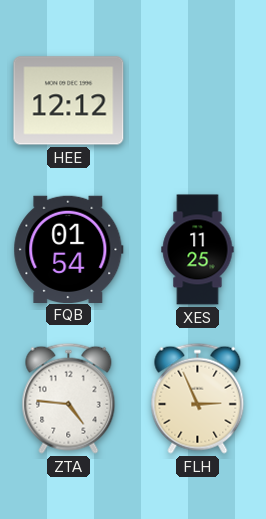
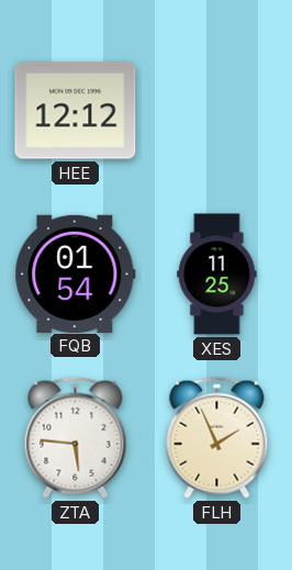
ZTA: 4:46 -> 5:46 (76, 437)
FLH: 2:56 -> 1:56 (217, 437)
